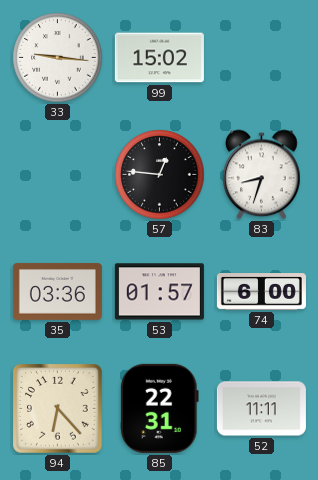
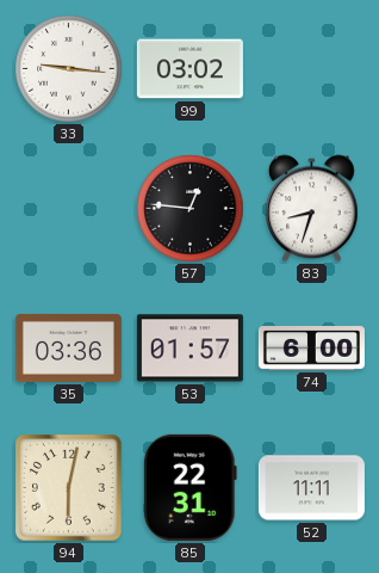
99: 15:02 -> 03:02 (189, 69)
94: 6:23 -> 6:02 (69, 488)
